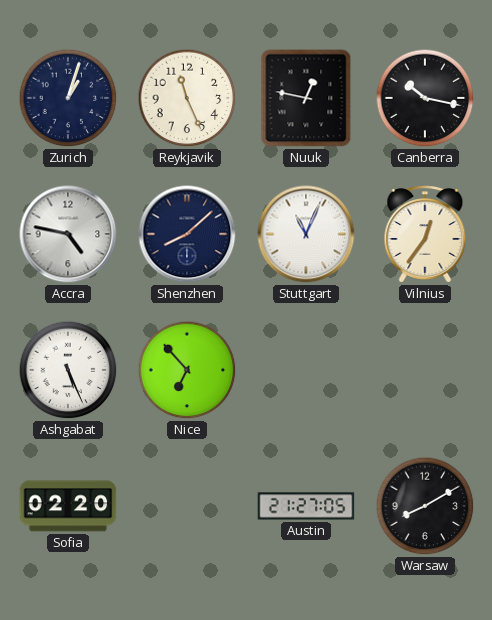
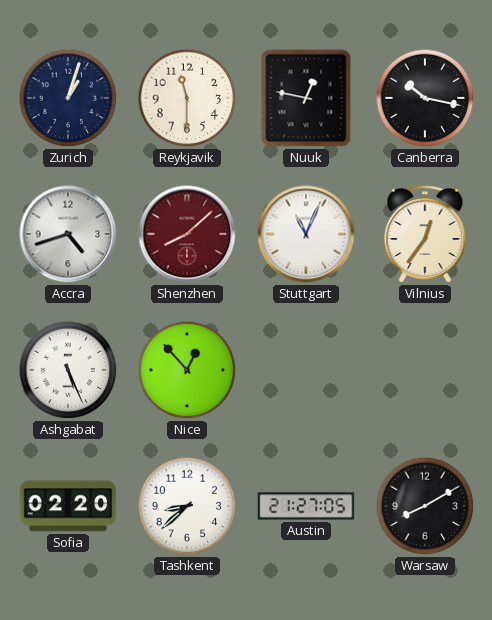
Reykjavik: 11:26 -> 11:30 (187, 98)
Accra: 4:47 -> 4:42 (68, 234)
Shenzhen dial: navy -> burgundy (187, 234)
Nice: 6:53 -> 12:53 (187, 370)
Tashkent: none -> 8:38 (187, 506)
